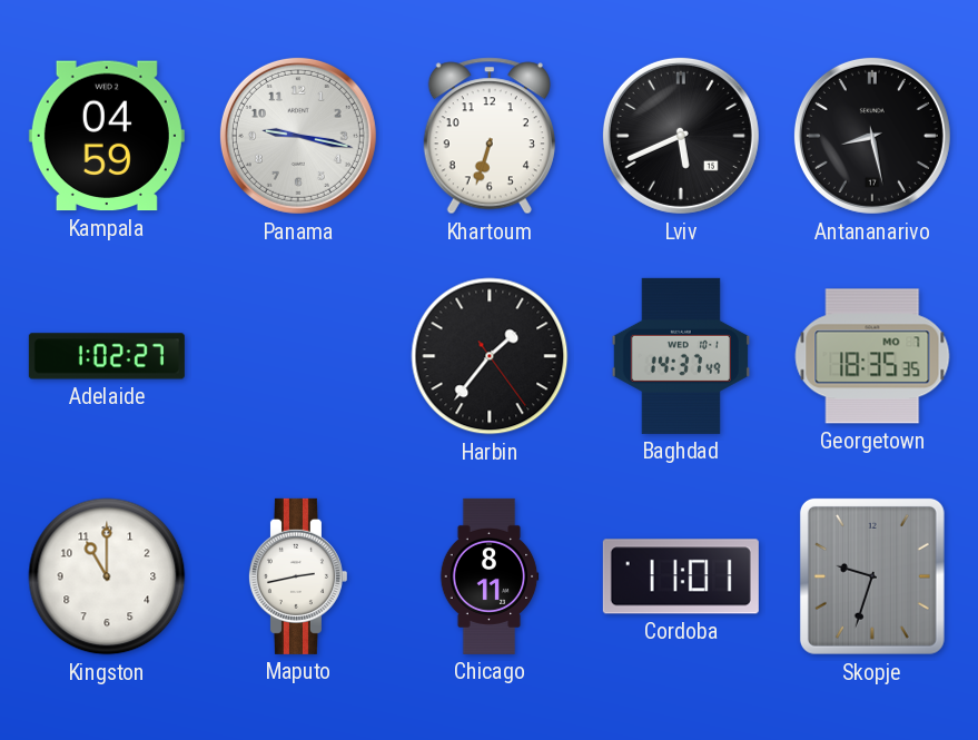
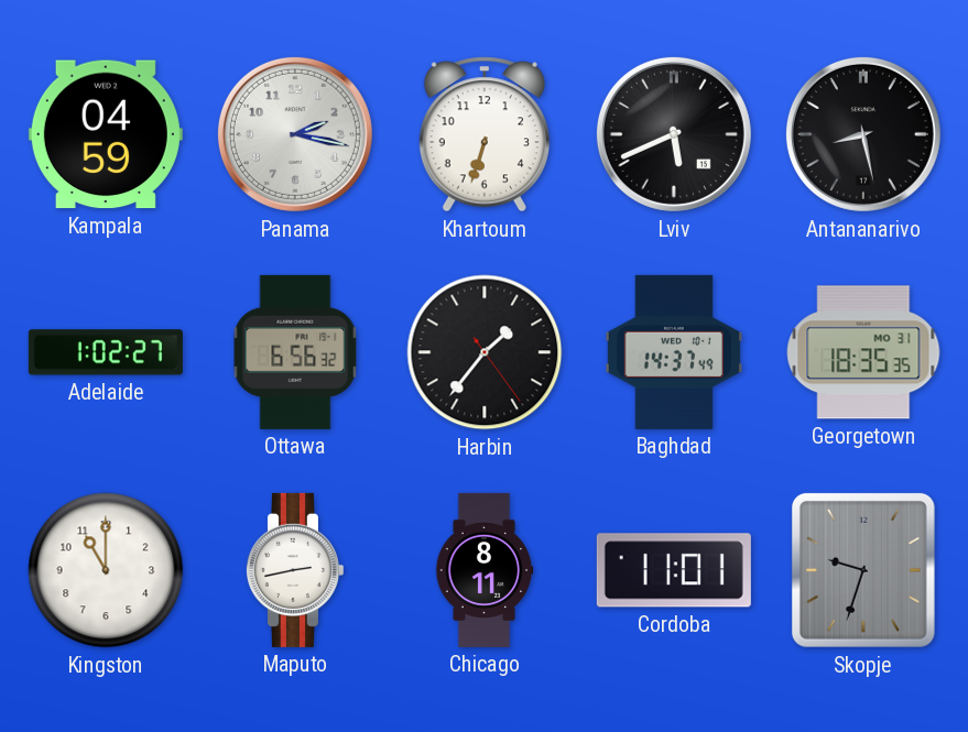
Panama: 9:17 -> 2:17 (295, 134)
Ottawa: none -> 6:56 (295, 352)
Georgetown date: MO 7 -> MO 31 (863, 352)
